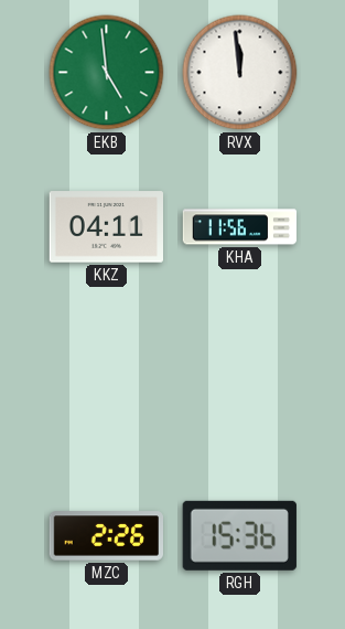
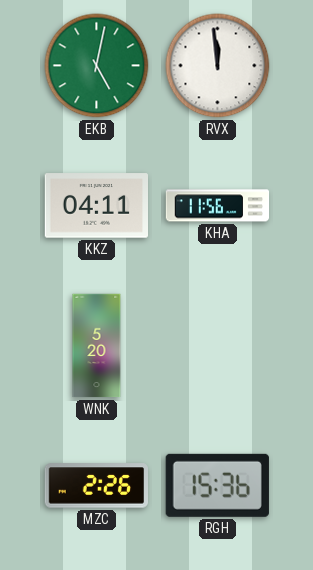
EKB: 4:59 -> 5:02 (97, 66)
WNK: none -> 5:20 (97, 346)
